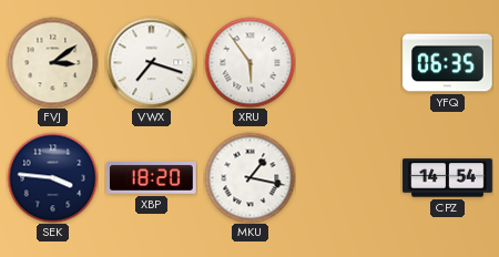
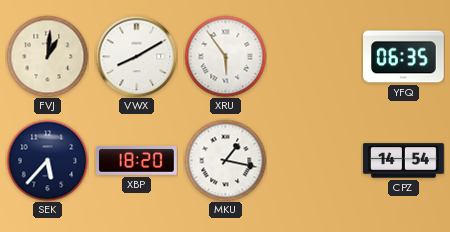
FVJ: 3:09 -> 1:01 (47, 56)
VWX: 7:18 -> 8:10 (136, 56)
SEK: 3:46 -> 5:37 (47, 160)
